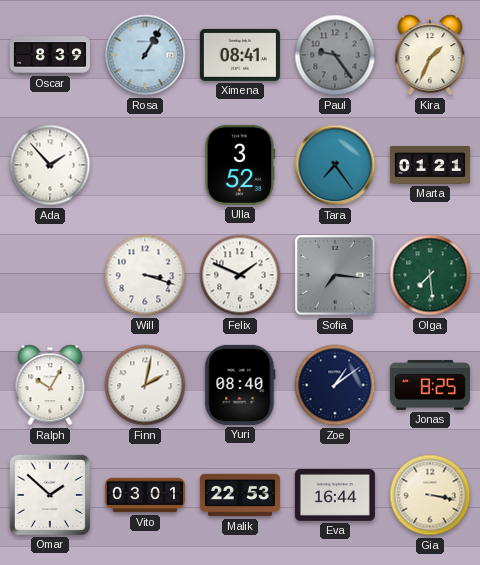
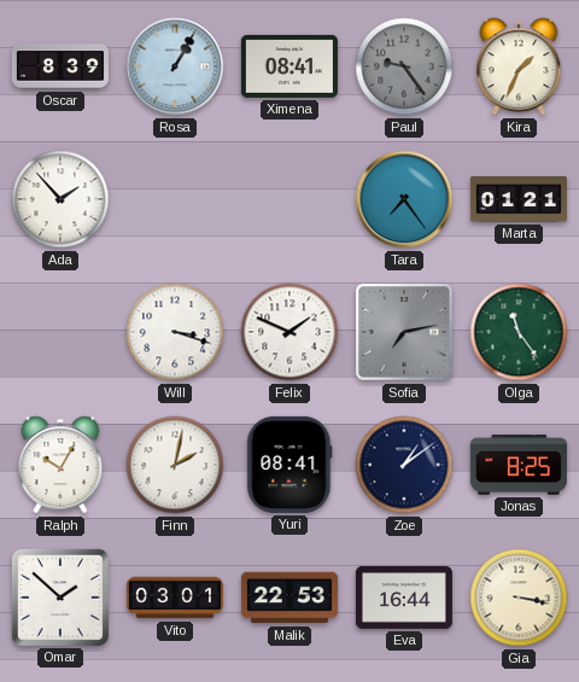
Ulla: 3:52 -> none (240, 165)
Sofia: 7:16 -> 7:13 (404, 332)
Olga: 7:29 -> 11:24 (519, 332)
Yuri: 08:40 -> 08:41 (289, 465)
